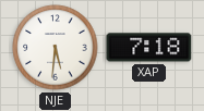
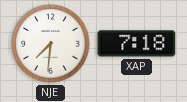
NJE: 5:31 -> 7:31 (51, 44)
